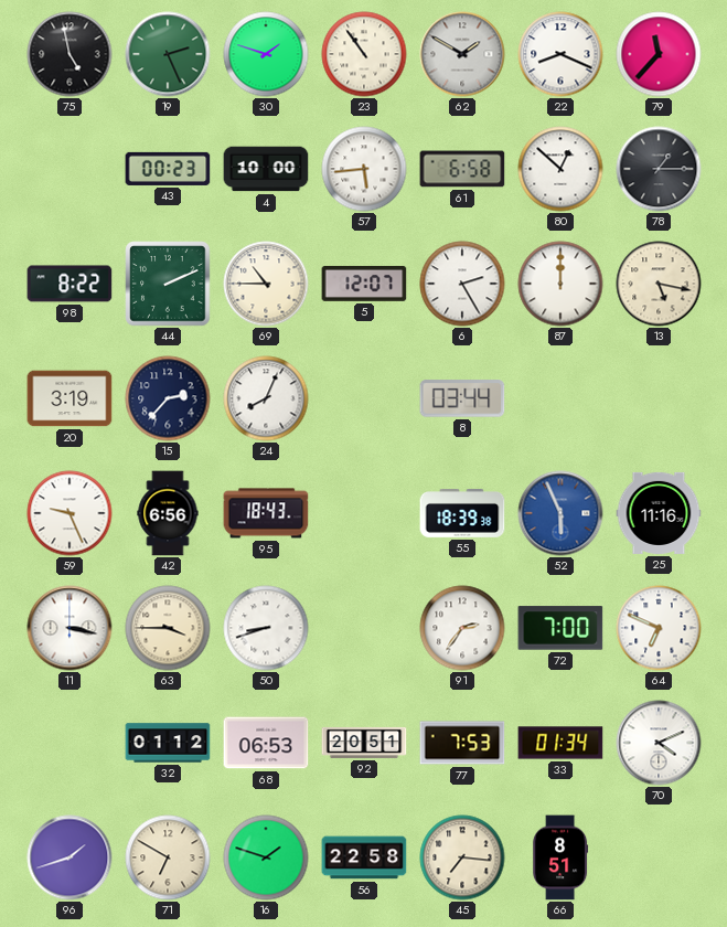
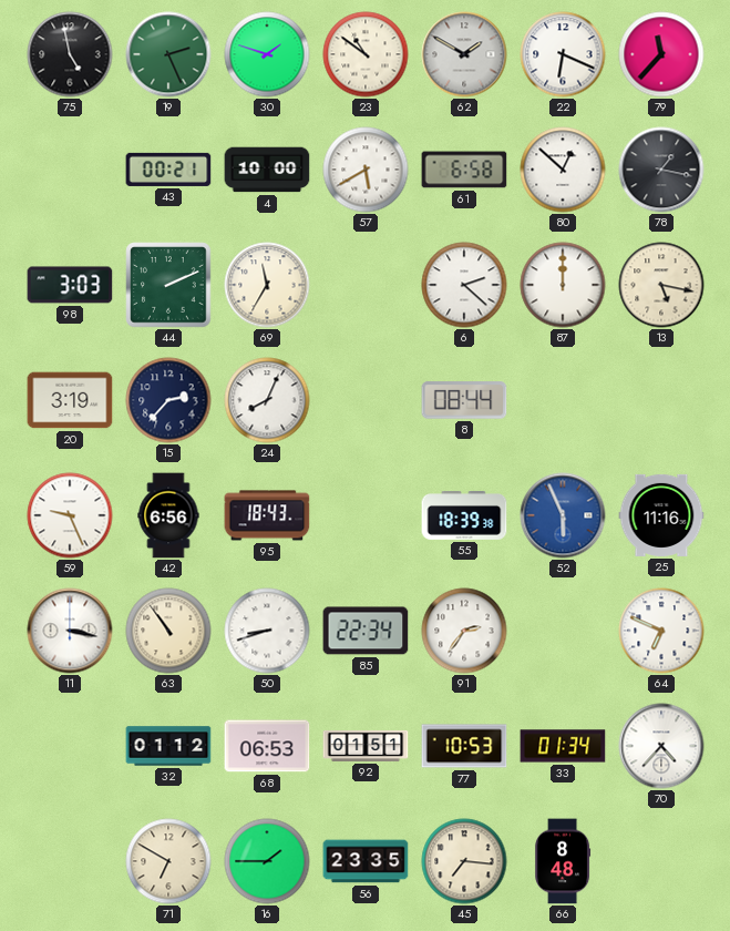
23: 10:54 -> 10:51 (366, 54)
22: 8:19 -> 6:19 (563, 54)
43: 00:23 -> 00:21 (168, 170)
57: 5:44 -> 5:40 (366, 170)
78: 1:15 -> 1:17 (661, 170)
98: 8:22 -> 3:03 (70, 285)
69: 10:45 -> 11:35 (267, 285)
5: 12:07 -> none (364, 284)
6: 2:25 -> 2:22 (464, 285)
8: 03:44 -> 08:44 (464, 400)
63: 3:45 -> 10:54 (168, 631)
85: none -> 22:34 (366, 631)
72: 7:00 -> none (560, 628)
92: 20:51 -> 01:51 (366, 746)
77: 7:53 -> 10:53 (464, 746)
70: 4:11 -> 4:37 (661, 746)
96: 1:42 -> none (70, 857)
16: 1:48 -> 1:45 (267, 861)
56: 22:58 -> 23:35 (366, 861)
66: 8:51 -> 8:48 (563, 861)
